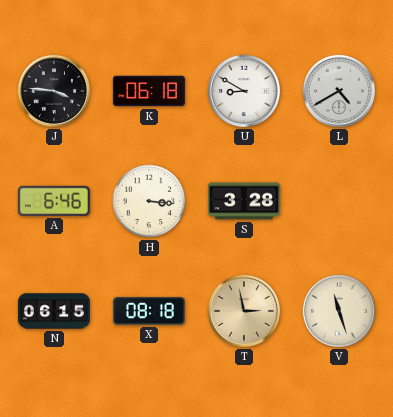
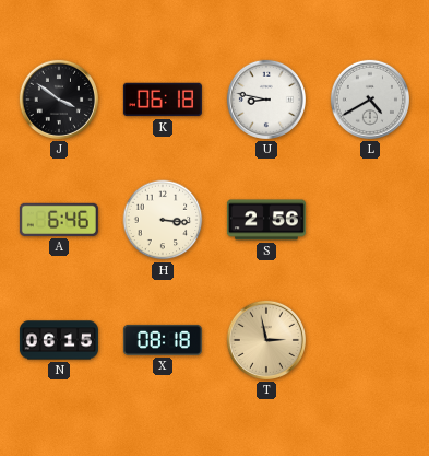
J: 3:46 -> 3:51 (59, 100)
U: 8:50 -> 8:47 (266, 100)
S: 3:28 -> 2:56 (266, 220)
V: 11:27 -> none (339, 311)
